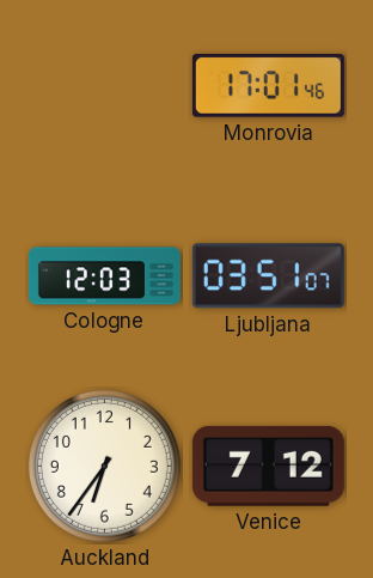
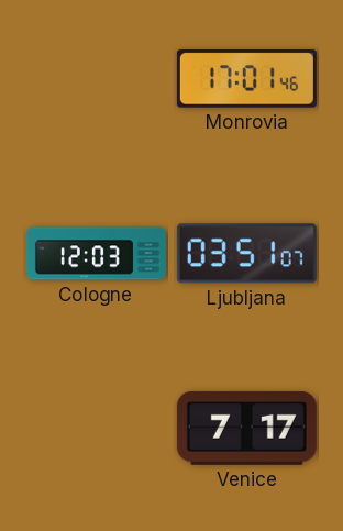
Auckland: 6:36 -> none (104, 466)
Venice: 7:12 -> 7:17 (246, 428)
